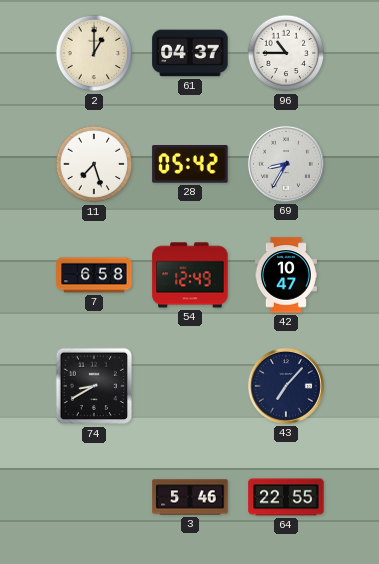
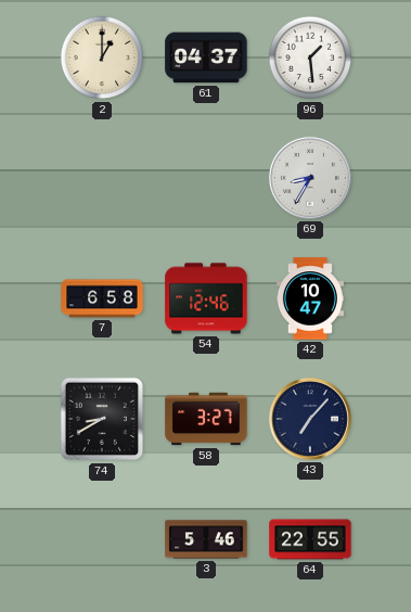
96: 10:45 -> 1:29 (310, 58)
11: 7:27 -> none (94, 164)
28: 05:42 -> none (190, 164)
54: 12:49 -> 12:46 (206, 298)
58: none -> 3:27 (206, 419)
